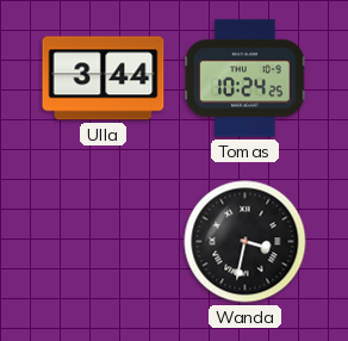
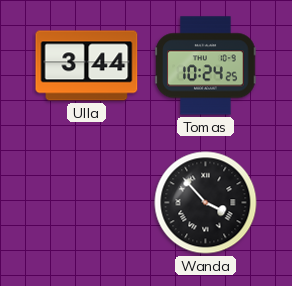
Wanda: 3:32 -> 3:53 (206, 203)
